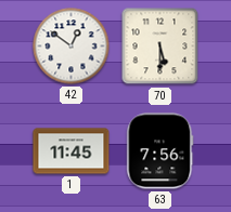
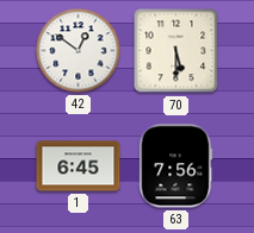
1: 11:45 -> 6:45 (79, 166)
